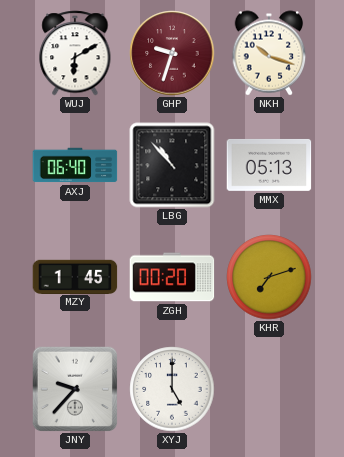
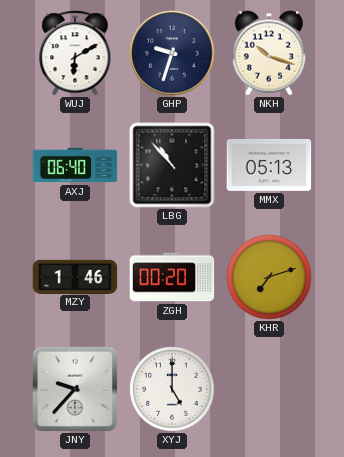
GHP dial: burgundy -> navy (172, 53)
MZY: 1:45 -> 1:46 (75, 276)
